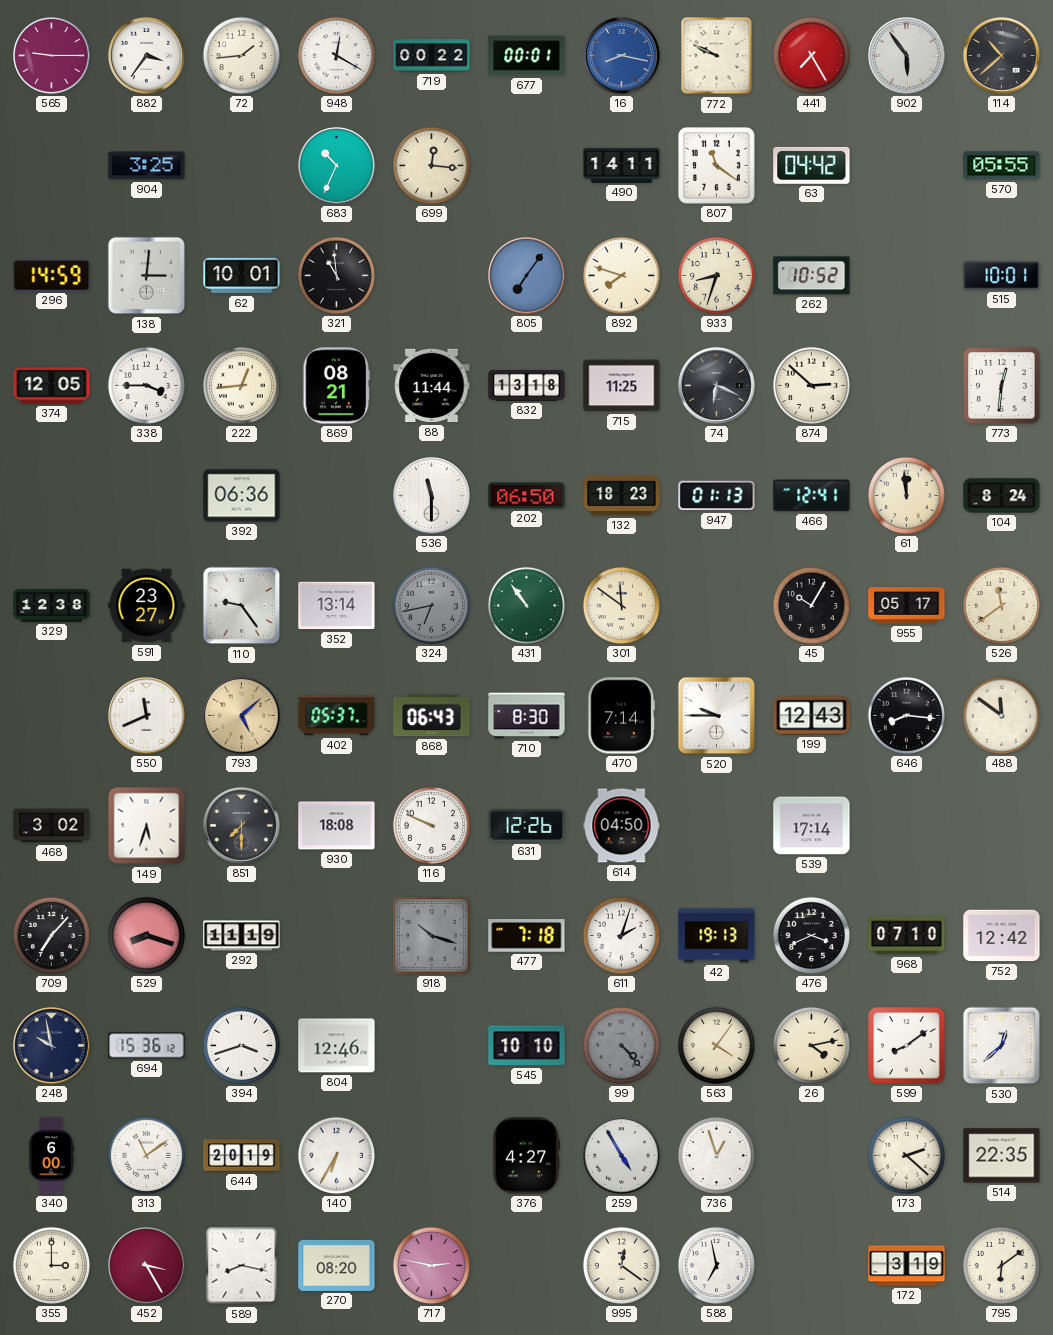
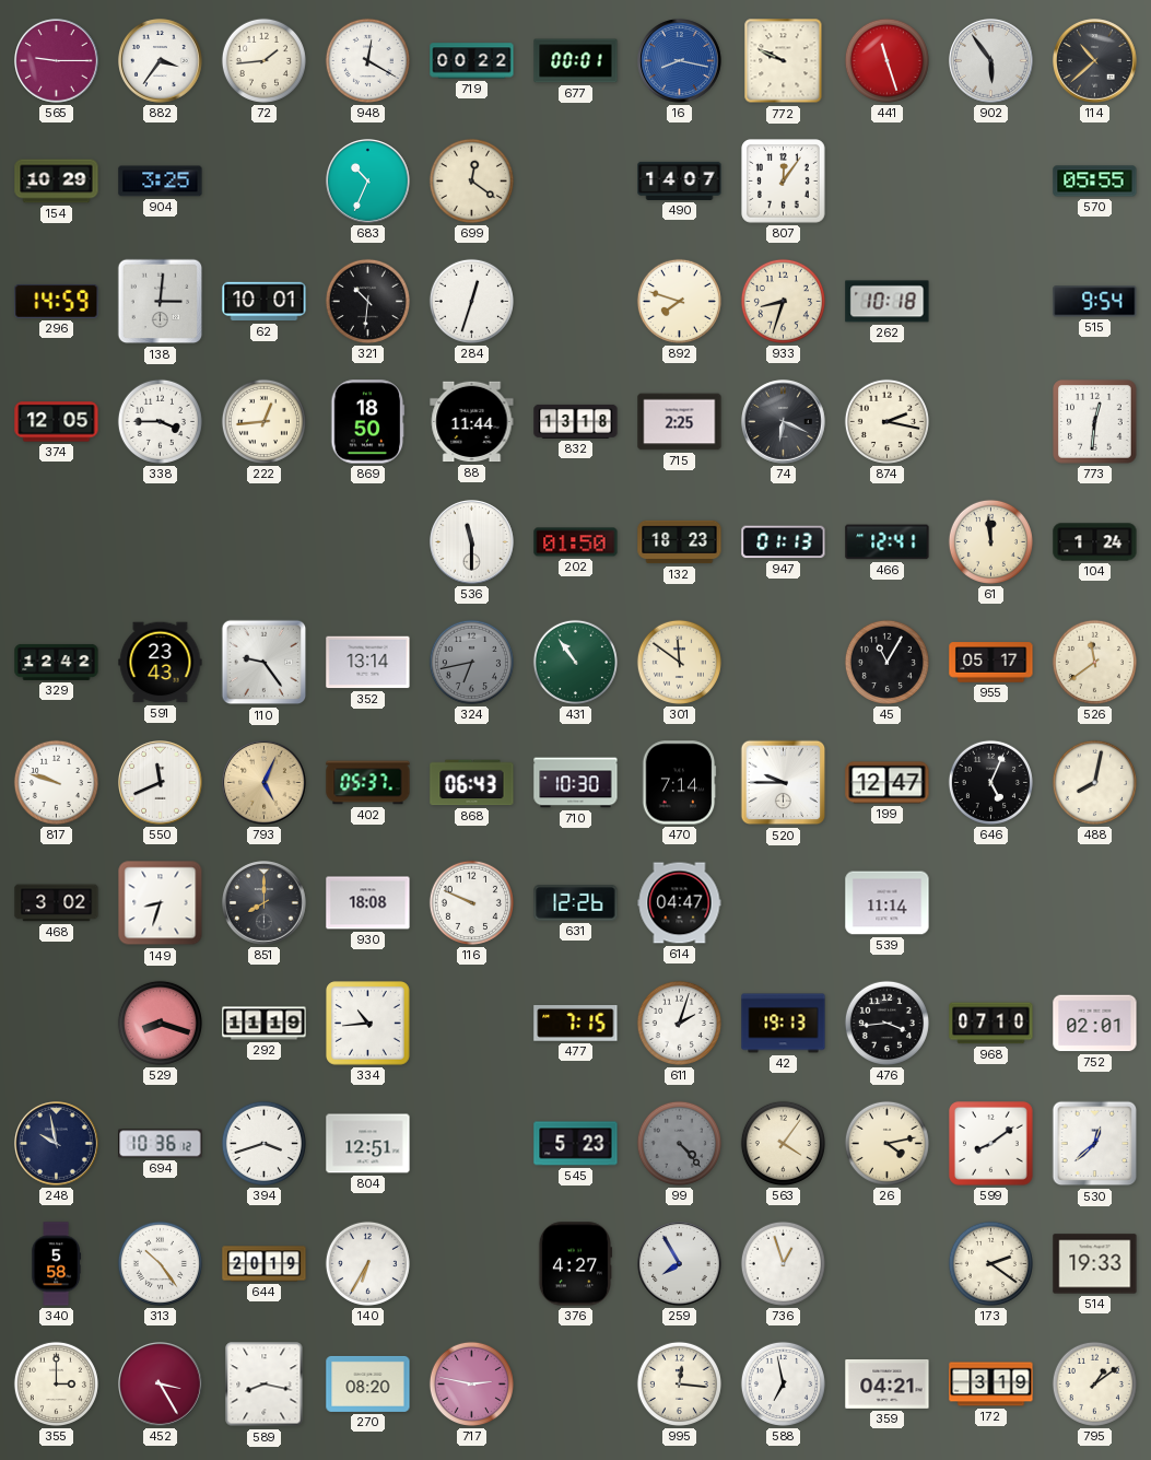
441: 7:25 -> 11:27 (886, 60)
154: none -> 10:29 (57, 182)
699: 12:16 -> 12:21 (471, 180)
490: 14:11 -> 14:07 (680, 180)
807: 11:21 -> 12:06 (784, 182)
63: 04:42 -> none (812, 165)
321: 10:59 -> 10:31 (367, 301)
284: none -> 12:33 (471, 301)
805: 7:06 -> none (527, 276)
262: 10:52 -> 10:18 (888, 302)
515: 10:01 -> 9:54 (1095, 302)
869: 08:21 -> 18:50 (368, 422)
715: 11:25 -> 2:25 (680, 422)
874: 2:52 -> 2:17 (886, 421)
392: 06:36 -> none (242, 496)
202: 06:50 -> 01:50 (576, 542)
104: 8:24 -> 1:24 (1095, 542)
329: 12:38 -> 12:42 (57, 662)
591: 23:27 -> 23:43 (161, 663)
45: 10:05 -> 11:05 (886, 662)
817: none -> 9:48 (56, 782)
793: 5:08 -> 5:04 (265, 783)
710: 8:30 -> 10:30 (576, 783)
199: 12:43 -> 12:47 (888, 783)
646: 8:16 -> 5:04 (990, 782)
488: 11:51 -> 8:02 (1094, 782)
149: 5:33 -> 8:33 (161, 903)
851: 7:30 -> 8:00 (265, 903)
614: 04:50 -> 04:47 (680, 903)
539: 17:14 -> 11:14 (888, 903)
709: 7:07 -> none (51, 935)
334: none -> 10:44 (368, 1024)
918: 10:18 -> none (431, 935)
477: 7:18 -> 7:15 (576, 1024)
476: 3:41 -> 3:44 (886, 1023)
752: 12:42 -> 02:01 (1095, 1024)
694: 15:36 -> 10:36 (161, 1144)
804: 12:46 -> 12:51 (368, 1144)
545: 10:10 -> 5:23 (576, 1144)
340: 6:00 -> 5:58 (56, 1264)
313: 11:09 -> 10:24 (160, 1263)
259: 4:55 -> 7:55 (680, 1264)
173: 2:22 -> 2:21 (990, 1263)
514: 22:35 -> 19:33 (1095, 1264)
995: 12:21 -> 12:16 (679, 1383)
359: none -> 04:21 (888, 1385)
795: 6:09 -> 1:09 (1094, 1383)
